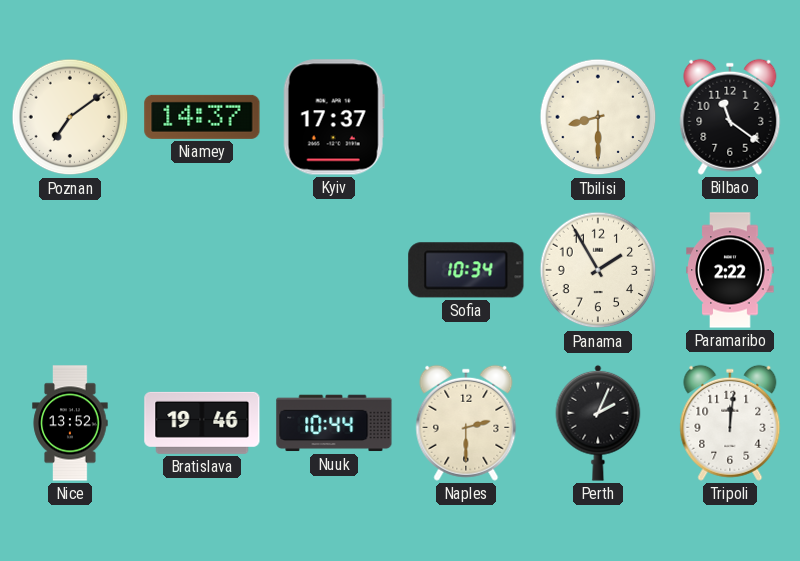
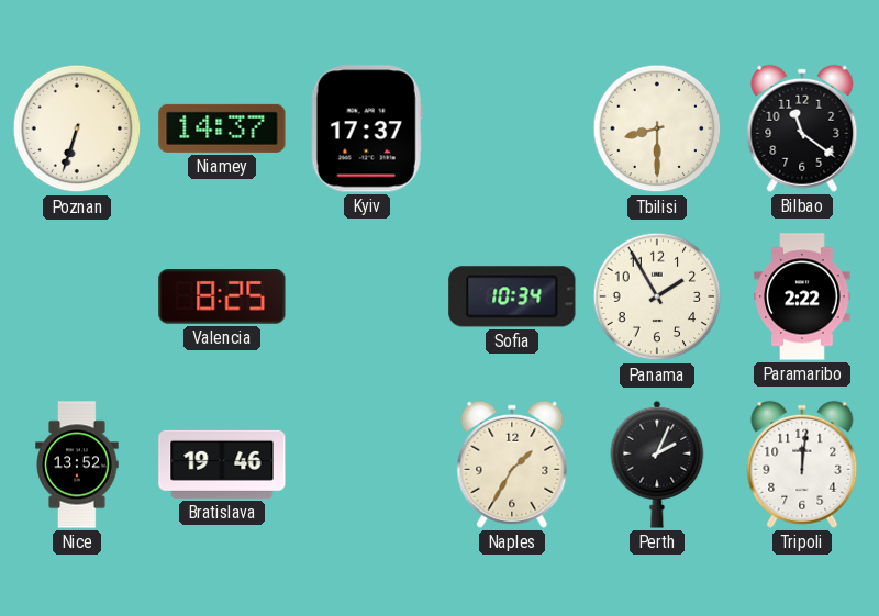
Poznan: 7:09 -> 6:33 (77, 128)
Valencia: none -> 8:25 (222, 296)
Nuuk: 10:44 -> none (334, 423)
Naples: 2:30 -> 1:35 (512, 464)
